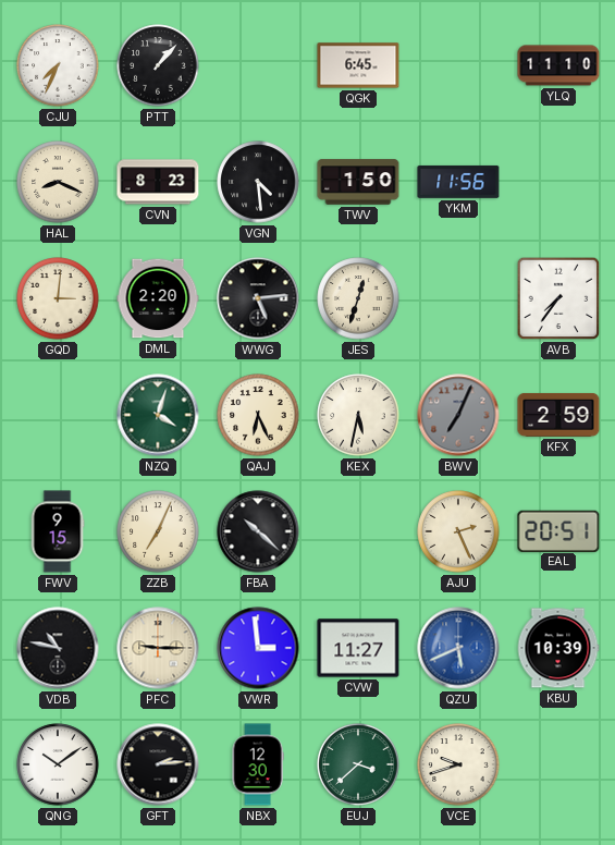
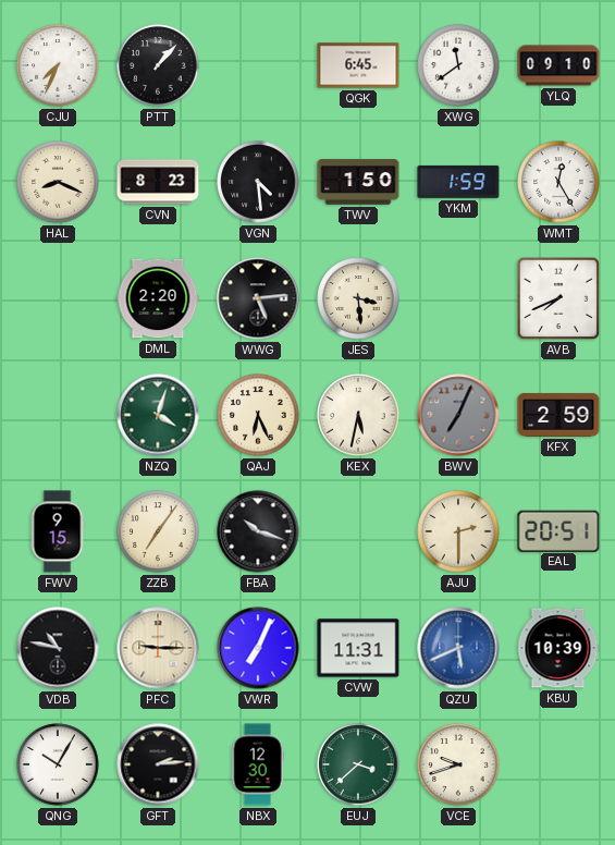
XWG: none -> 11:39 (458, 65)
YLQ: 11:10 -> 09:10 (558, 65)
YKM: 11:56 -> 1:59 (458, 182)
WMT: none -> 12:25 (558, 182)
GQD: 3:01 -> none (58, 298)
JES: 12:33 -> 3:29 (358, 298)
AVB: 7:36 -> 7:41 (558, 298)
ZZB: 7:04 -> 7:06 (158, 531)
FBA: 10:22 -> 10:18 (258, 531)
AJU: 2:26 -> 2:30 (458, 531)
VWR: 2:59 -> 7:04 (258, 648)
CVW: 11:27 -> 11:31 (358, 648)
QNG: 10:09 -> 10:05 (58, 764)
